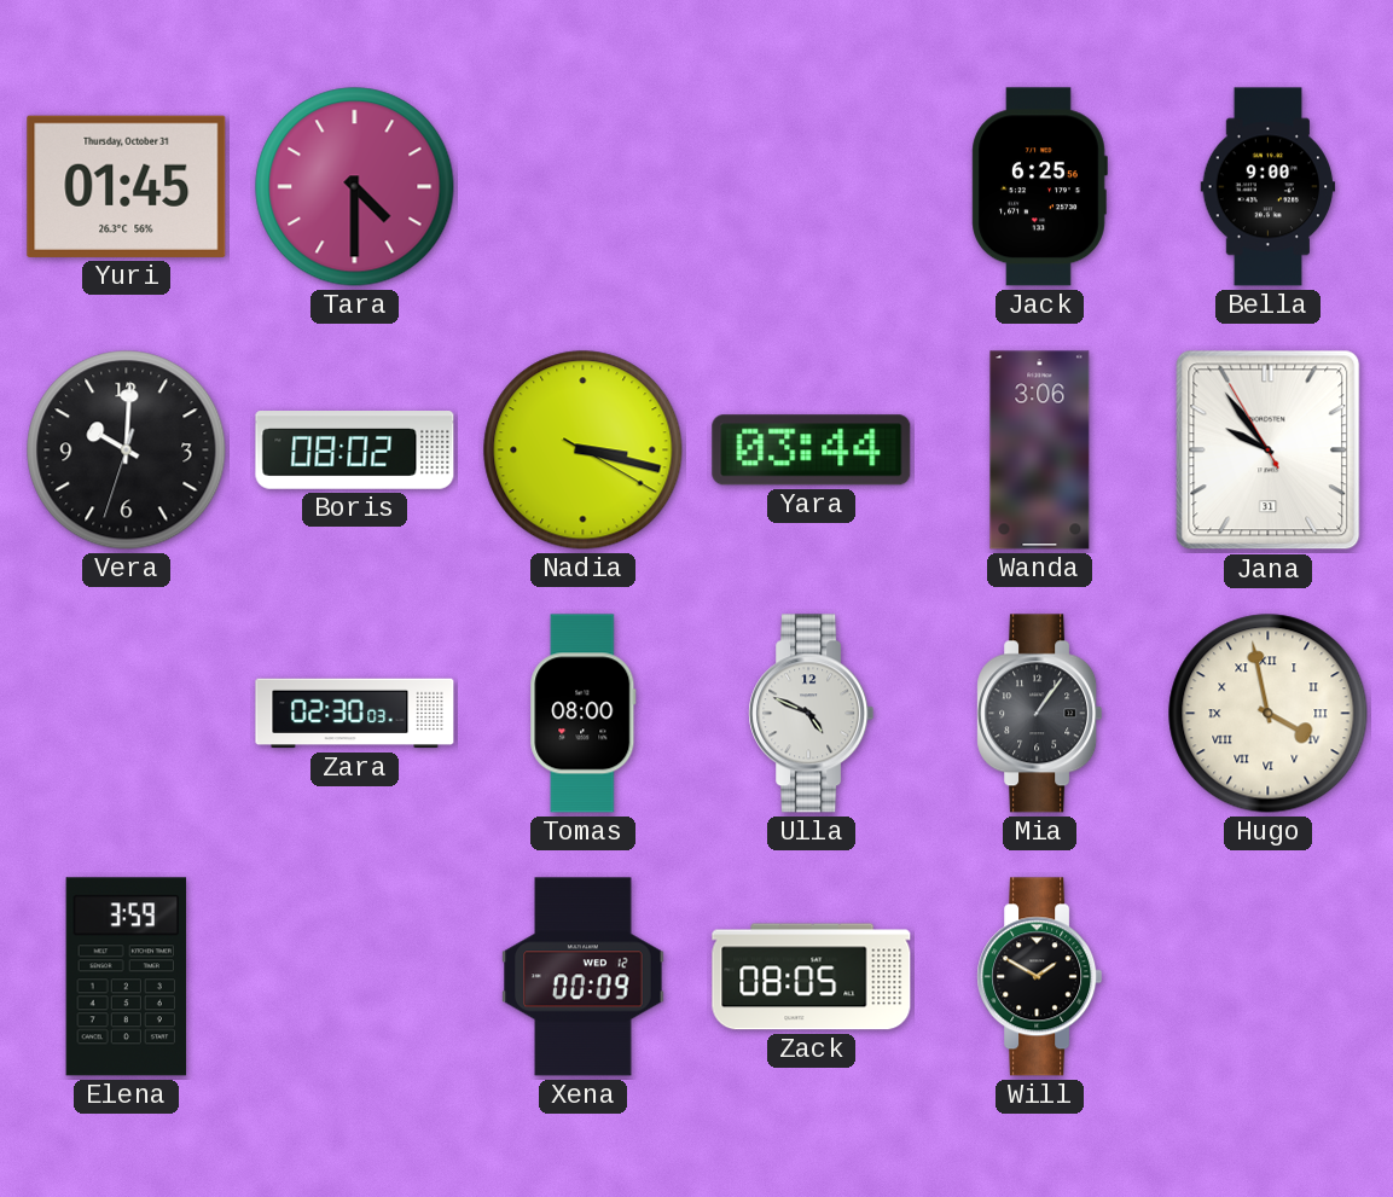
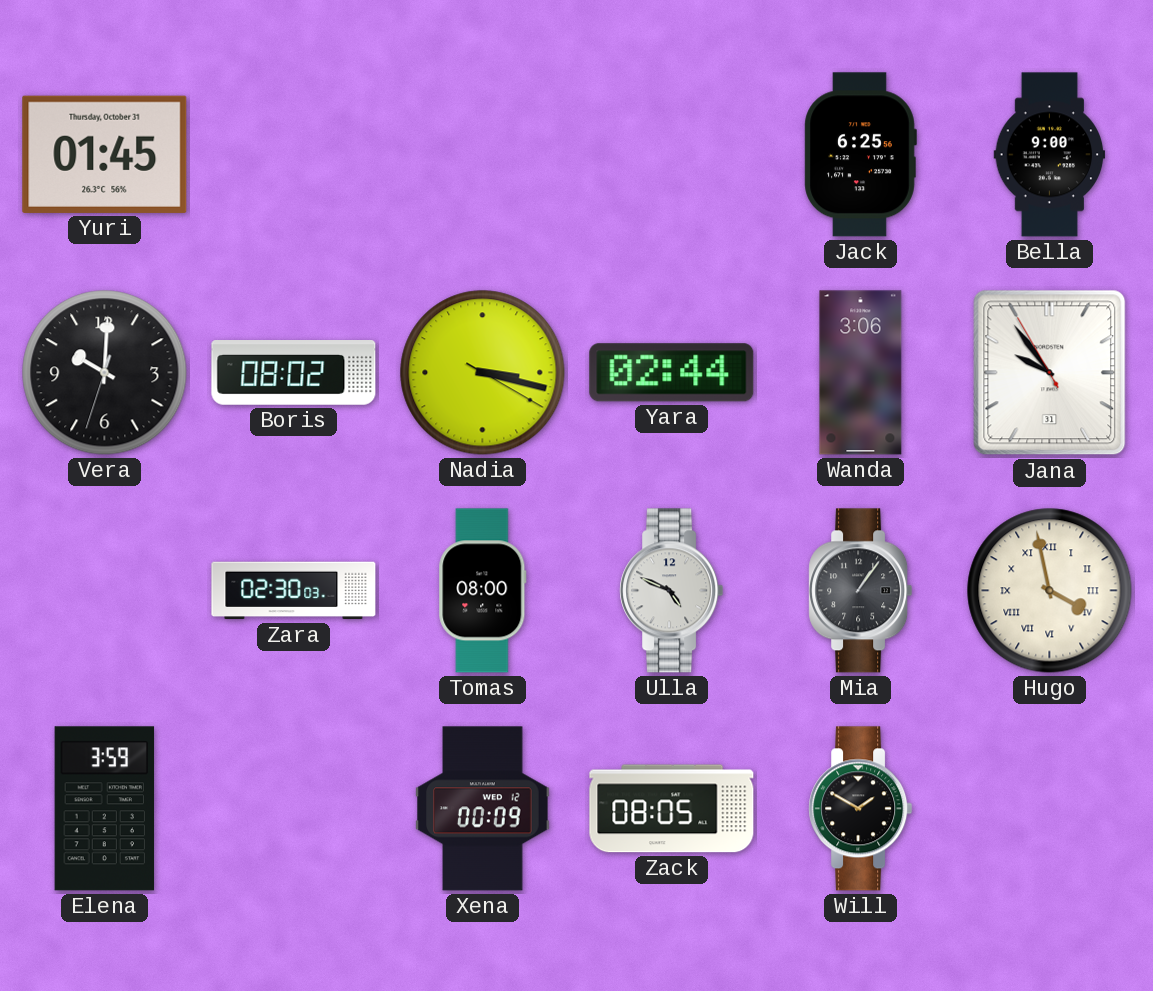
Tara: 4:30 -> none (355, 187)
Yara: 03:44 -> 02:44 (672, 373)
